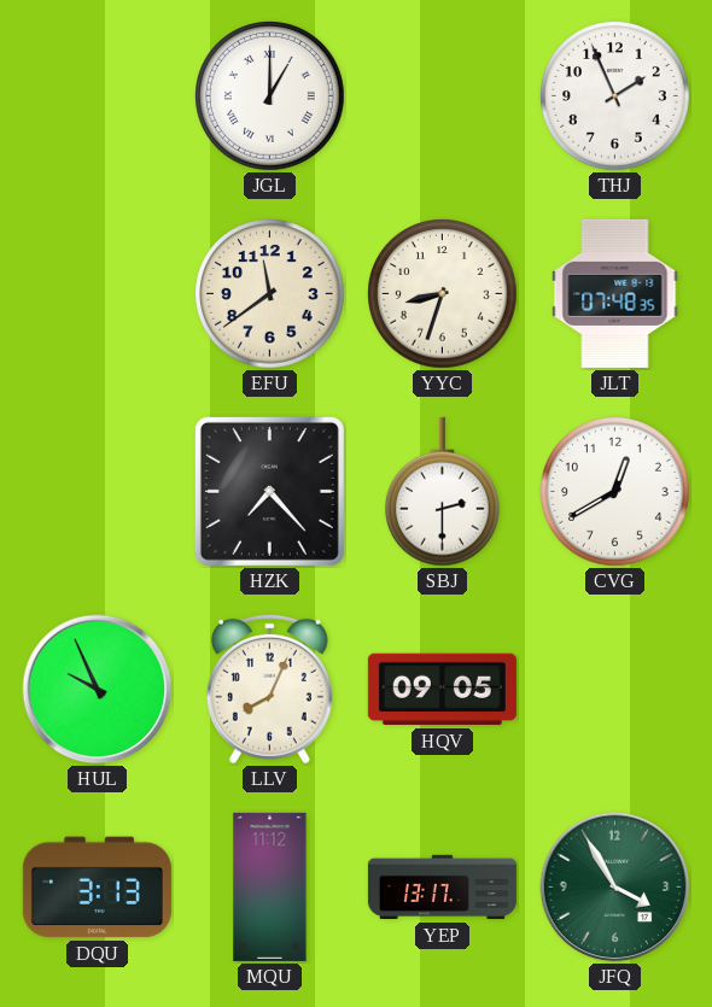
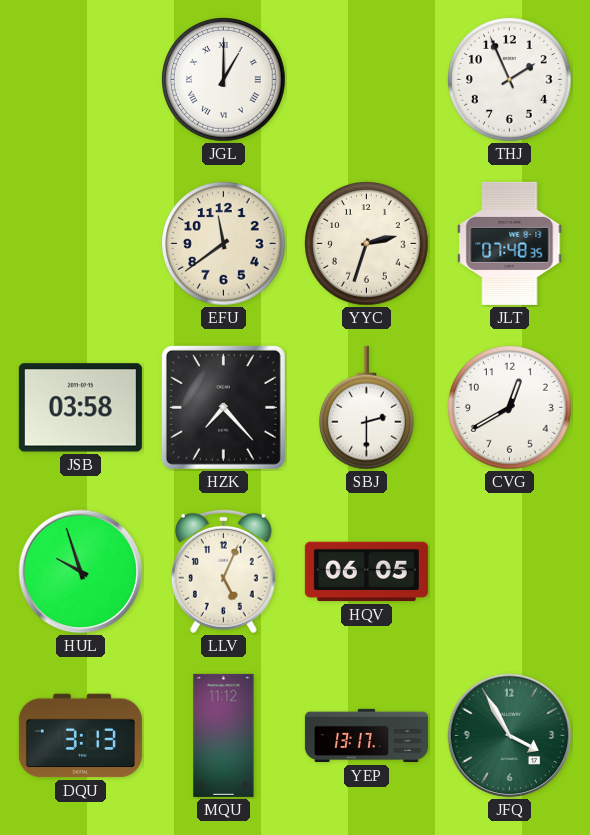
YYC: 8:33 -> 2:33 (367, 244)
JSB: none -> 03:58 (80, 408)
HUL: 9:56 -> 9:57 (81, 572)
LLV: 8:04 -> 5:04 (223, 571)
HQV: 09:05 -> 06:05 (366, 572)
